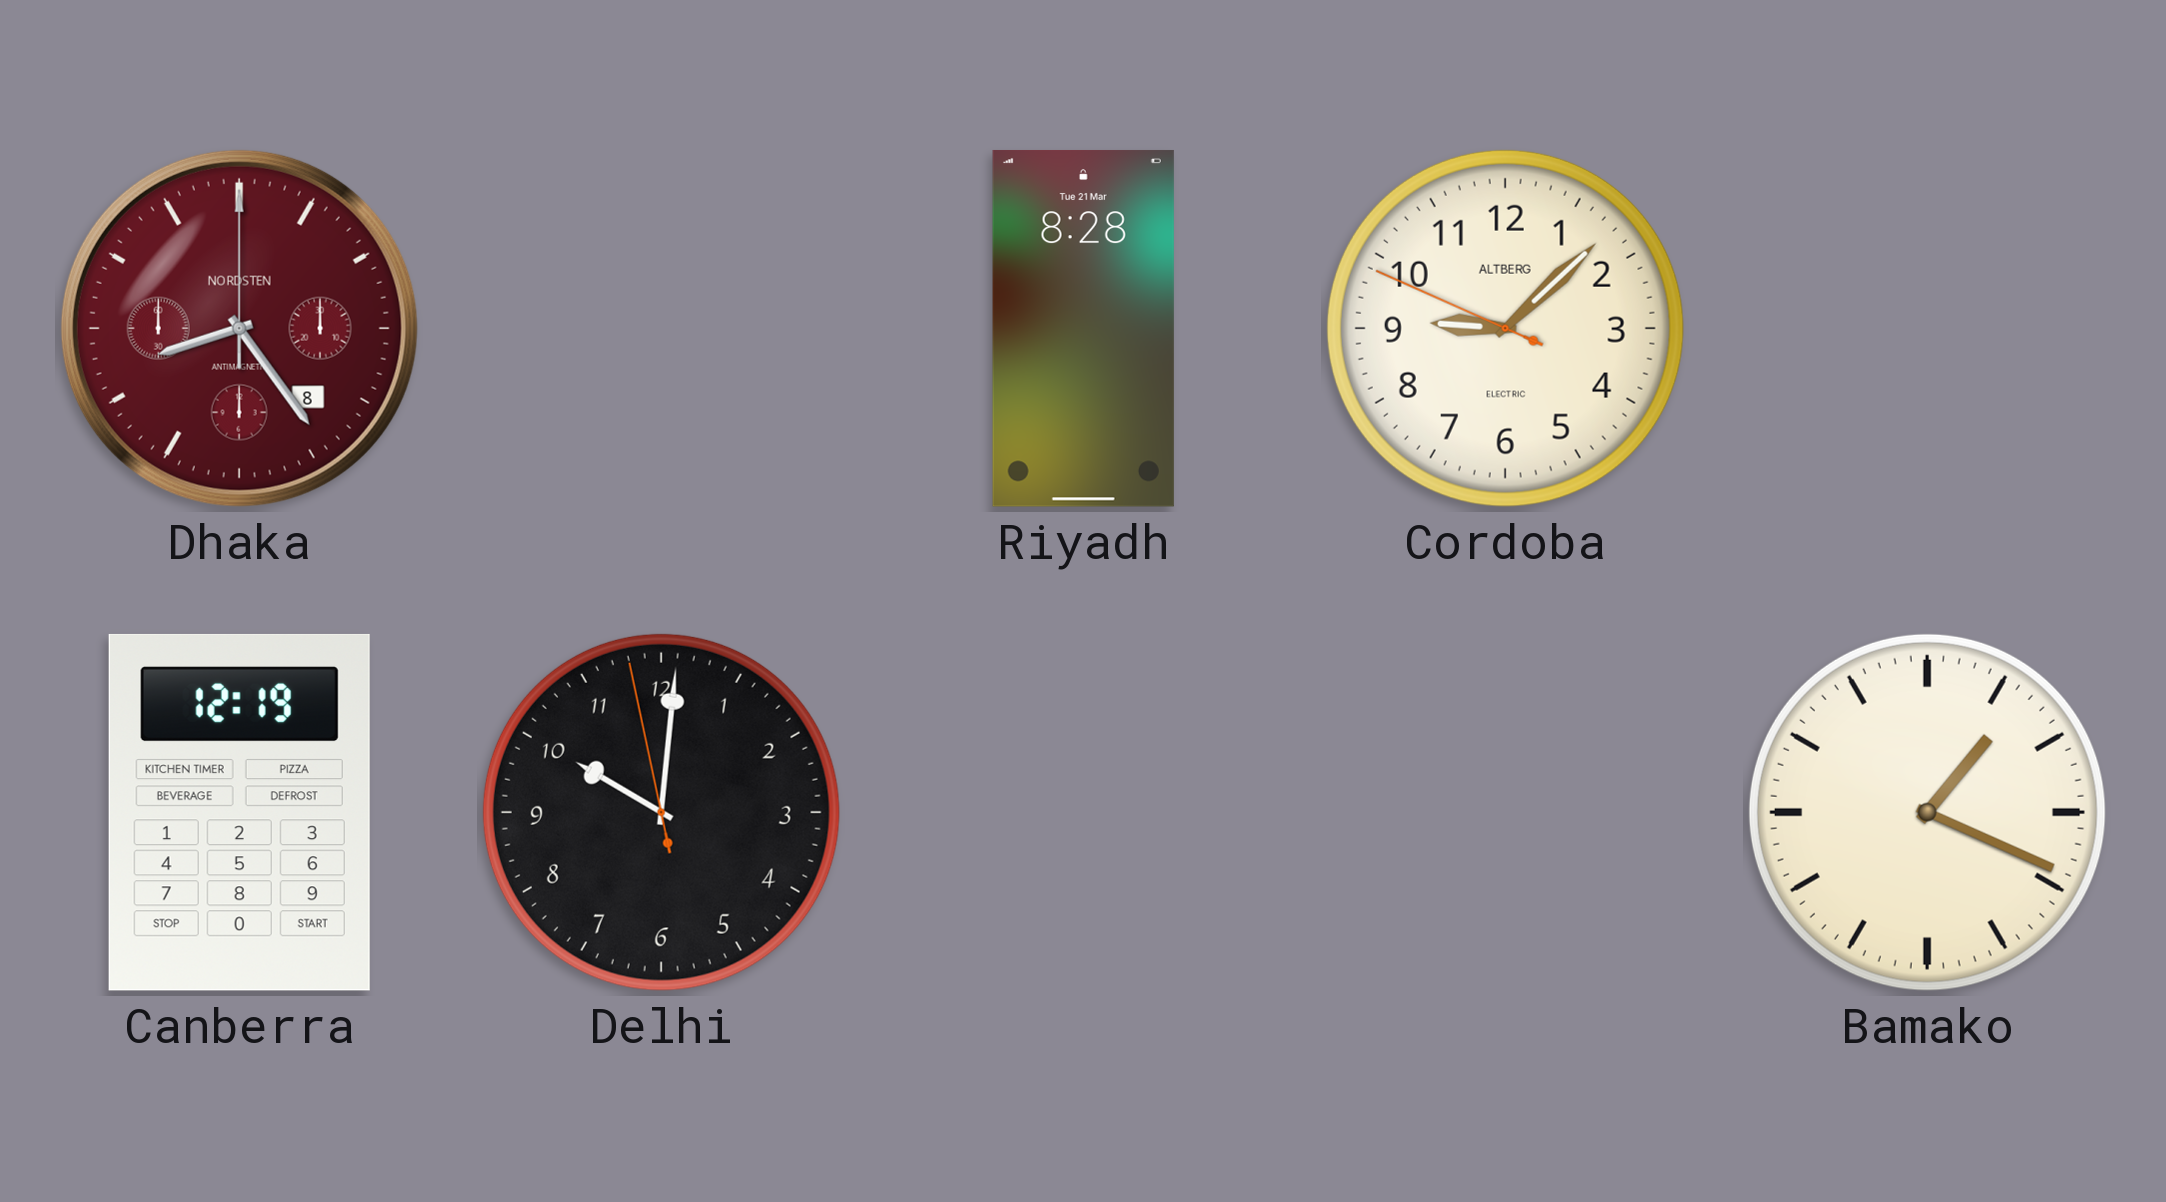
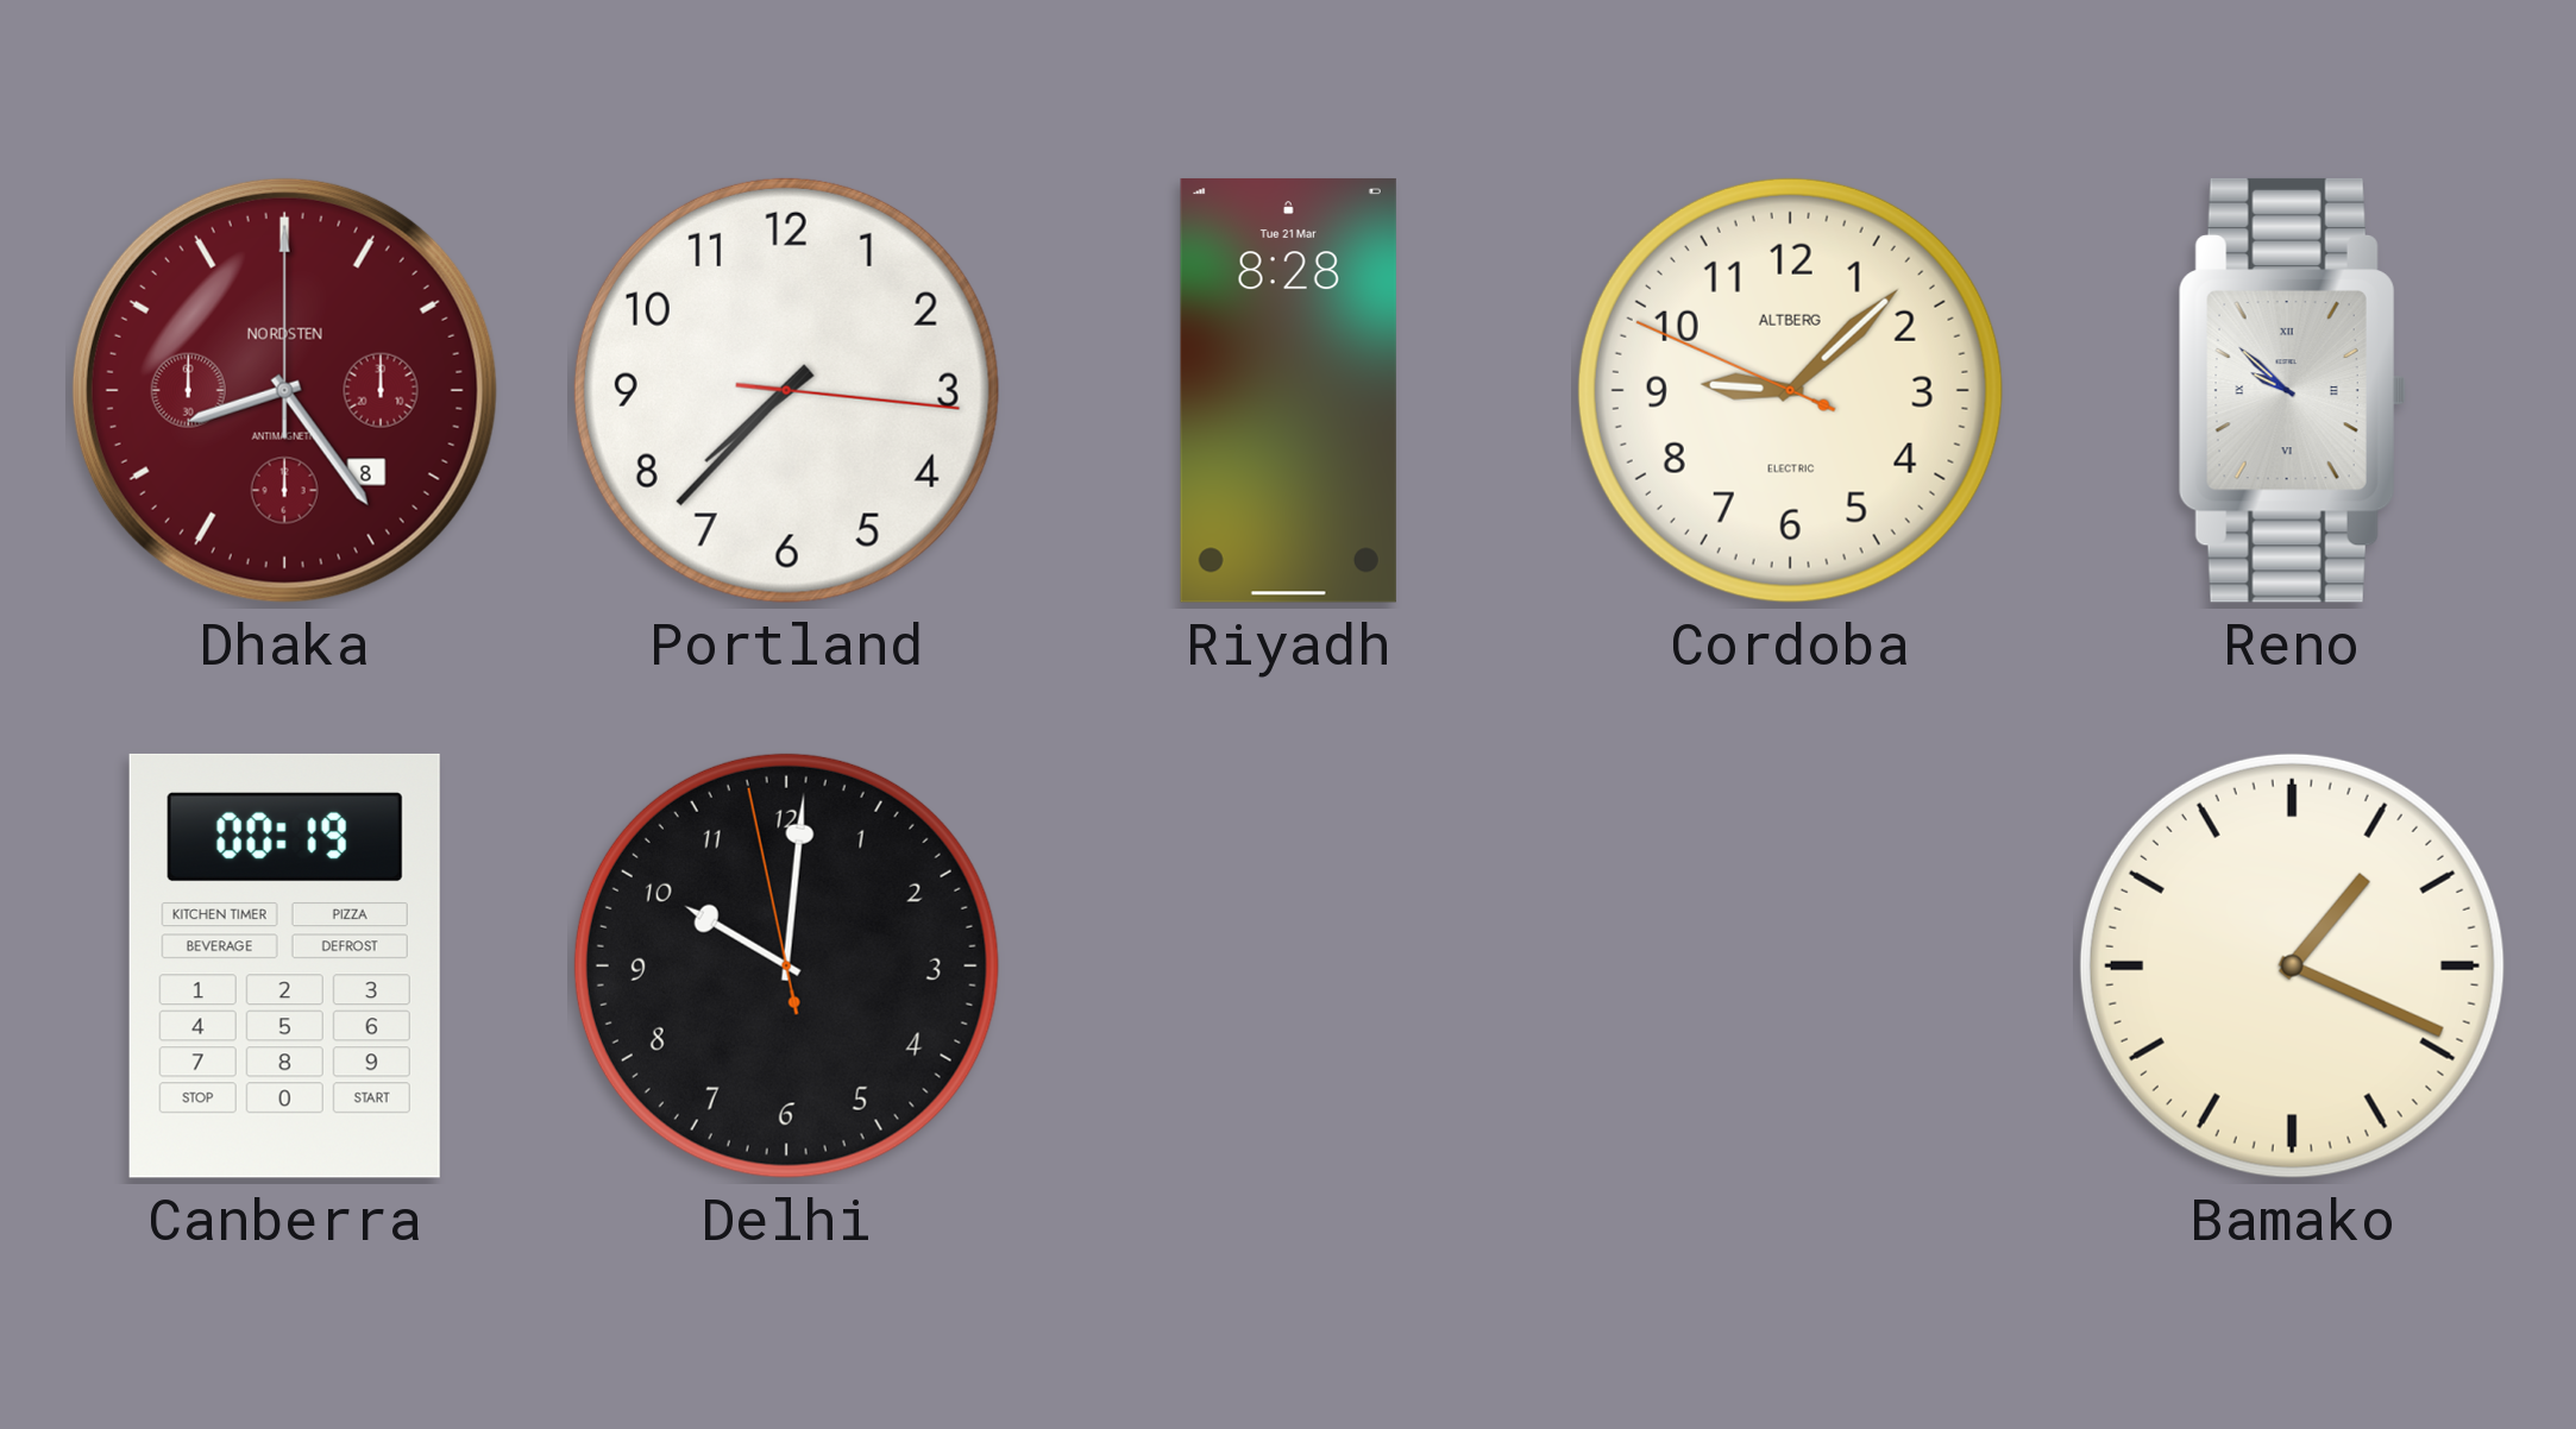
Portland: none -> 7:37 (786, 390)
Reno: none -> 9:52 (2292, 390)
Canberra: 12:19 -> 00:19 (284, 965)
